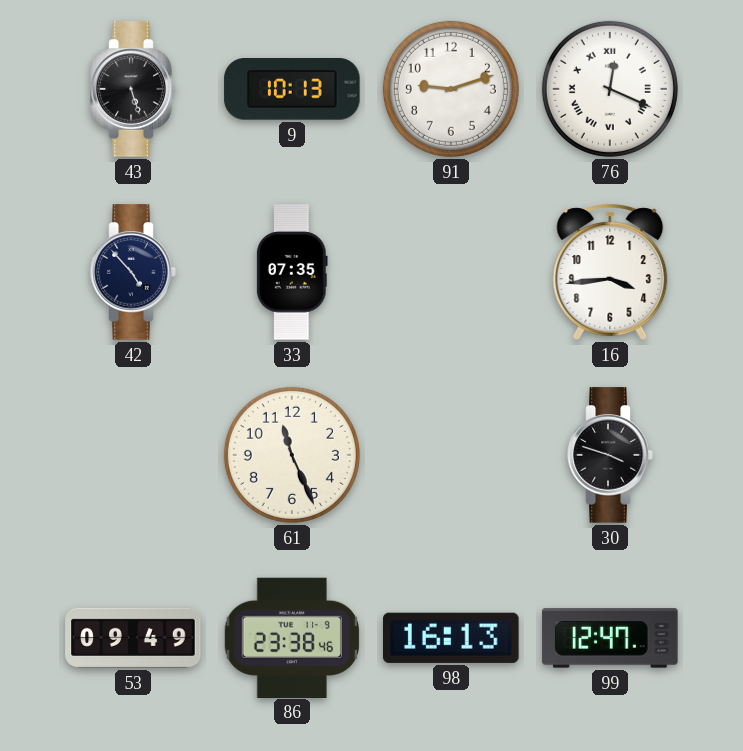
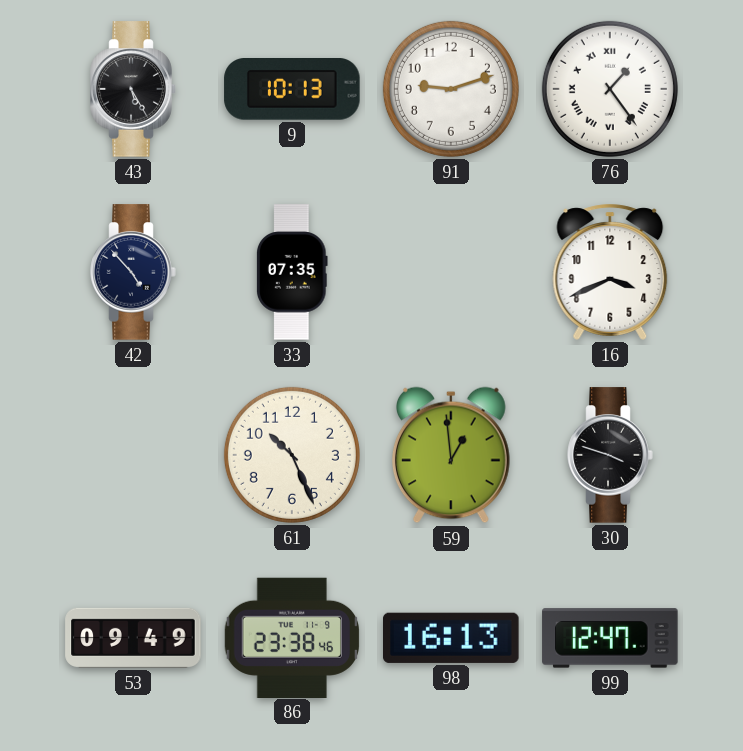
43: 5:27 -> 5:25 (133, 89)
76: 12:19 -> 1:24 (610, 89)
16: 3:44 -> 3:41 (610, 272)
61: 11:26 -> 10:26 (292, 455)
59: none -> 12:59 (452, 455)
